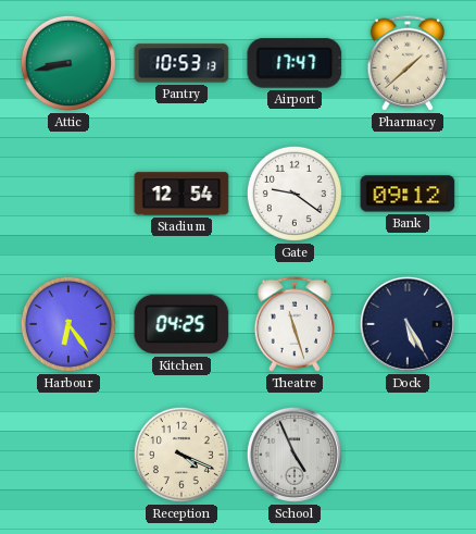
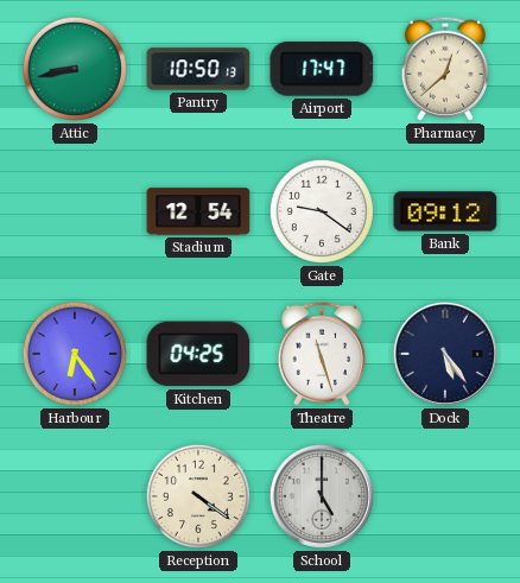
Pantry: 10:53 -> 10:50 (198, 69)
Pharmacy: 1:38 -> 12:38 (445, 69)
Dock: 5:25 -> 5:24 (445, 354)
Reception: 4:19 -> 4:21 (198, 496)
School: 4:56 -> 5:00 (322, 496)
